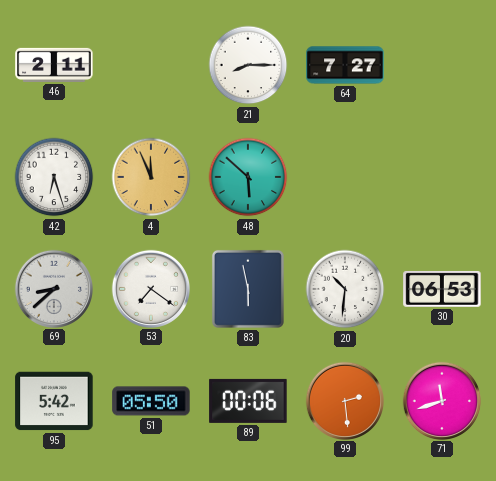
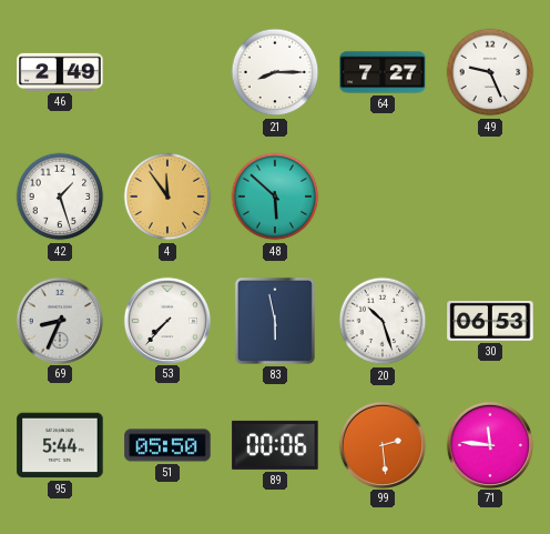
46: 2:11 -> 2:49 (60, 72)
49: none -> 9:26 (490, 72)
42: 6:27 -> 1:27 (60, 197)
4: 11:56 -> 11:54 (167, 197)
69: 8:38 -> 8:34 (59, 320)
53: 7:21 -> 7:37 (166, 320)
20: 10:31 -> 10:27 (383, 321)
95: 5:42 -> 5:44 (60, 445)
71: 11:42 -> 11:46 (489, 444)
